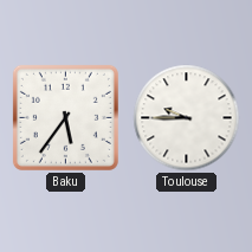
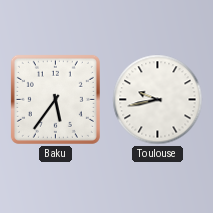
Toulouse: 9:45 -> 9:43 (158, 100)
